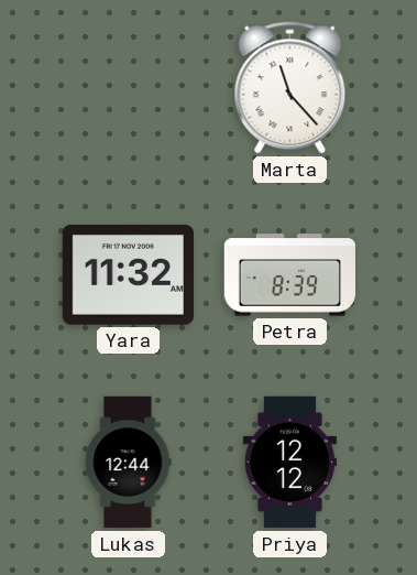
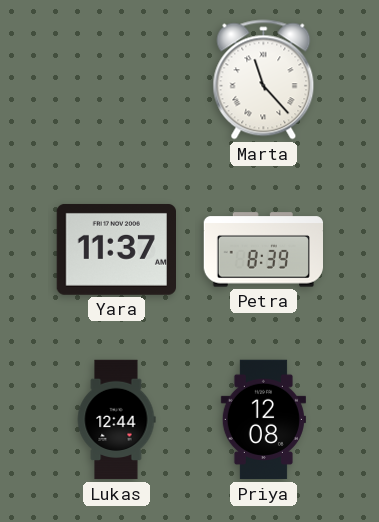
Yara: 11:32 -> 11:37 (116, 249)
Priya: 12:12 -> 12:08 (263, 420)
